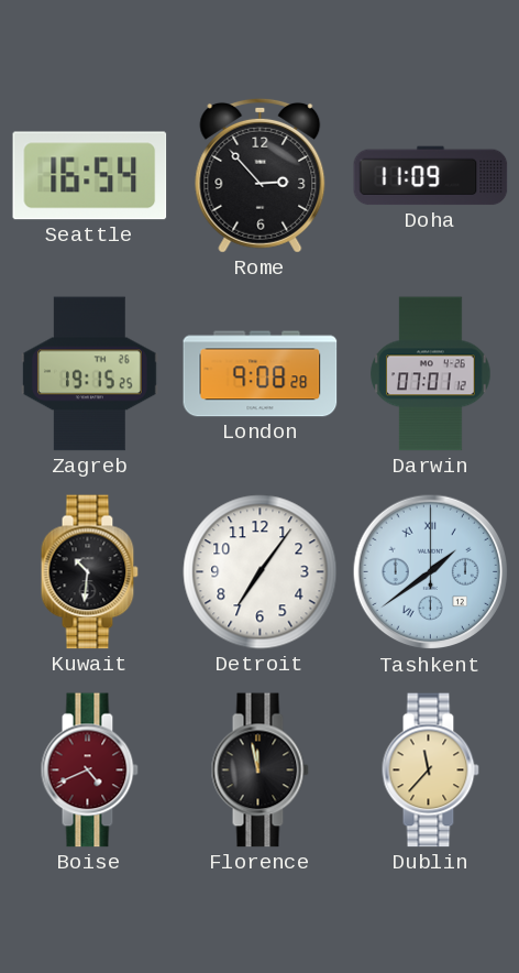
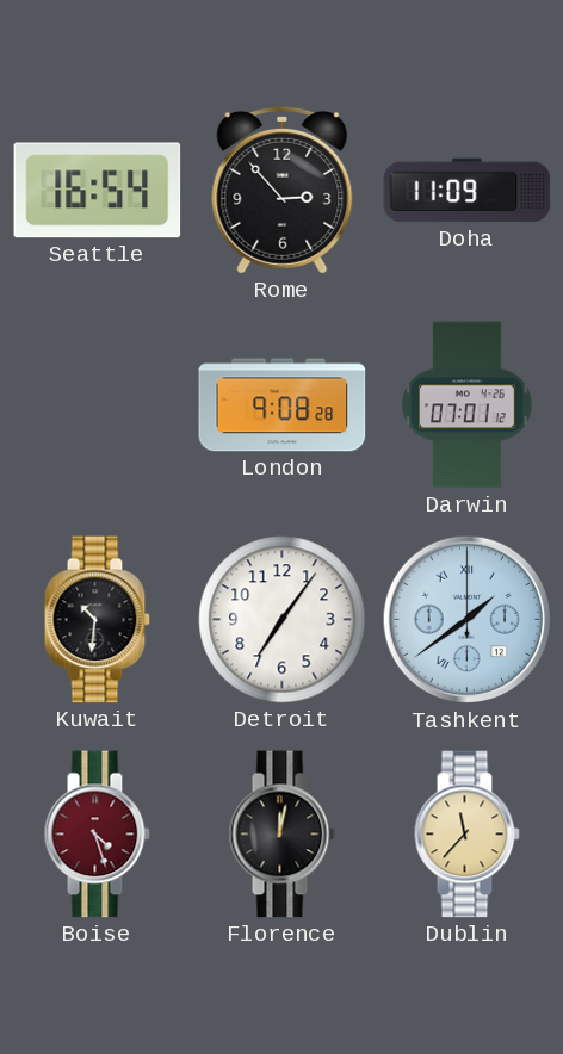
Zagreb: 19:15 -> none (90, 374)
Boise: 4:41 -> 4:27 (97, 835)
Florence: 11:58 -> 12:02 (281, 835)
